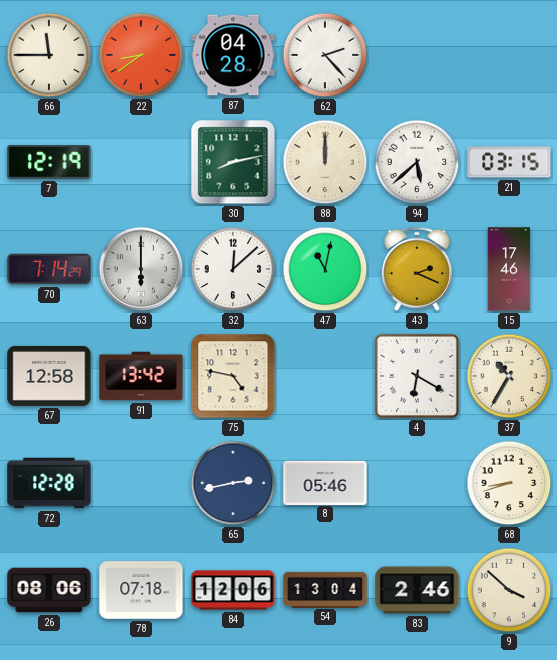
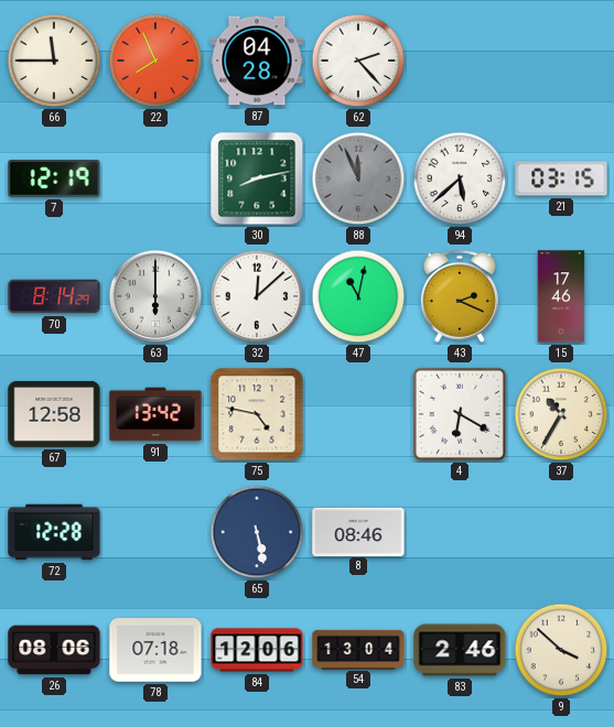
22: 8:39 -> 7:56 (155, 61)
88: 12:00 -> 11:56 (358, 178)
88 dial: cream -> grey (358, 178)
70: 7:14 -> 8:14 (54, 296)
65: 2:43 -> 5:28 (257, 532)
8: 05:46 -> 08:46 (358, 531)
68: 8:42 -> none (509, 483)
